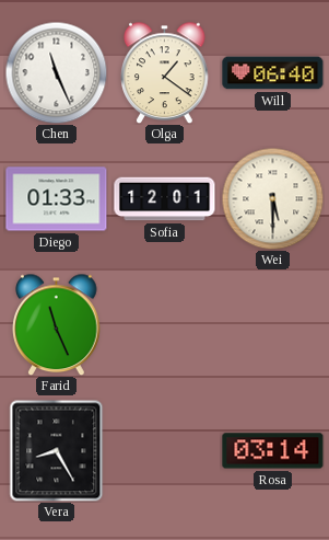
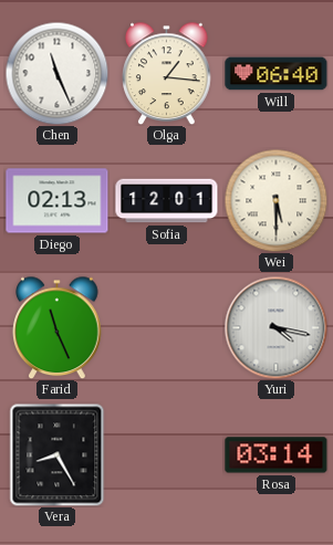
Olga: 1:21 -> 1:16 (167, 73)
Diego: 01:33 -> 02:13 (58, 201)
Yuri: none -> 4:17 (275, 327)
